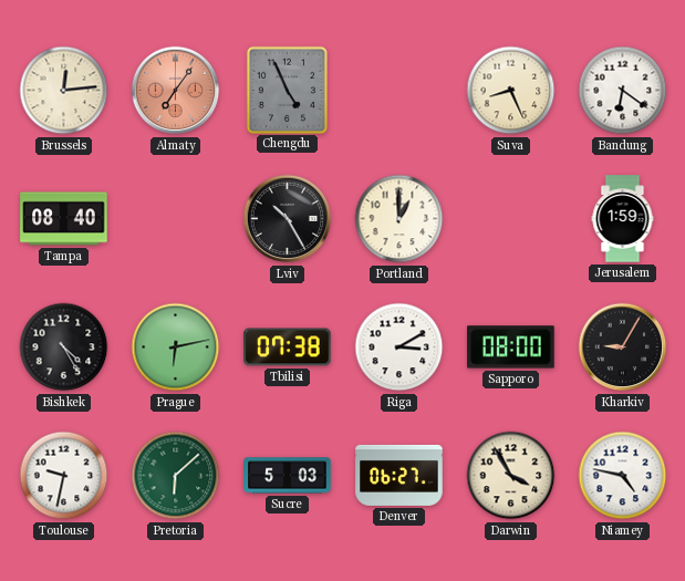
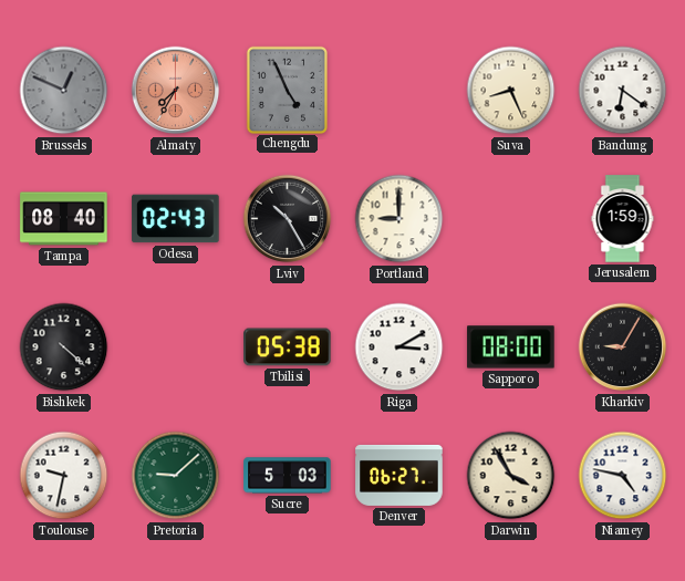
Brussels: 12:14 -> 12:49 (64, 91)
Brussels dial: cream -> grey (64, 91)
Almaty: 7:06 -> 7:35 (176, 91)
Odesa: none -> 02:43 (176, 219)
Portland: 1:00 -> 9:00 (399, 219)
Bishkek: 4:25 -> 4:22 (64, 347)
Prague: 6:13 -> none (176, 347)
Tbilisi: 07:38 -> 05:38 (288, 347)
Pretoria: 6:08 -> 9:08 (176, 476)
